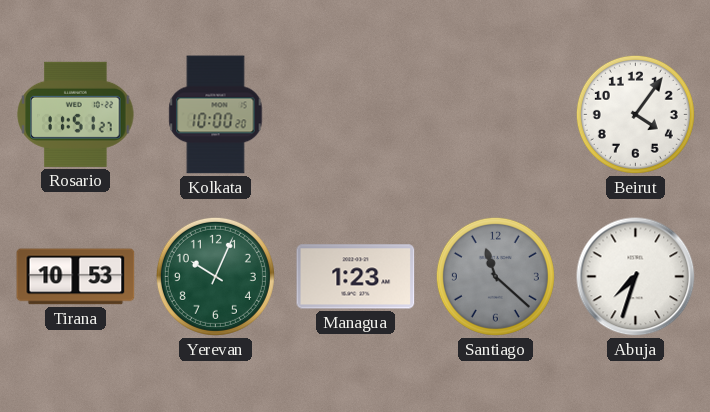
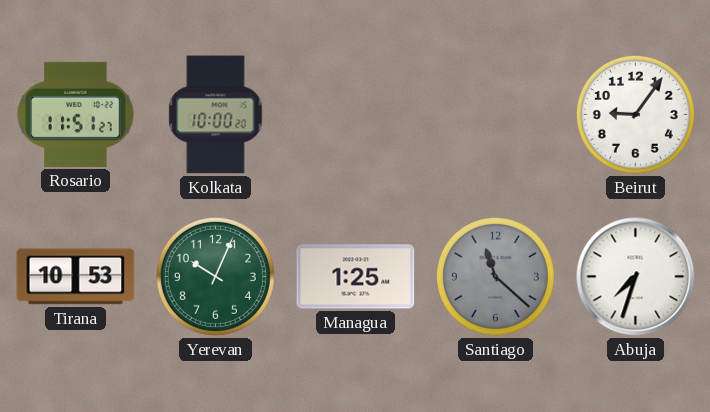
Beirut: 4:06 -> 9:06 (635, 114)
Managua: 1:23 -> 1:25 (356, 277)
